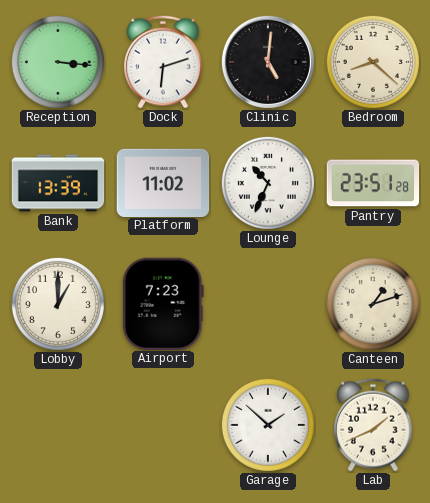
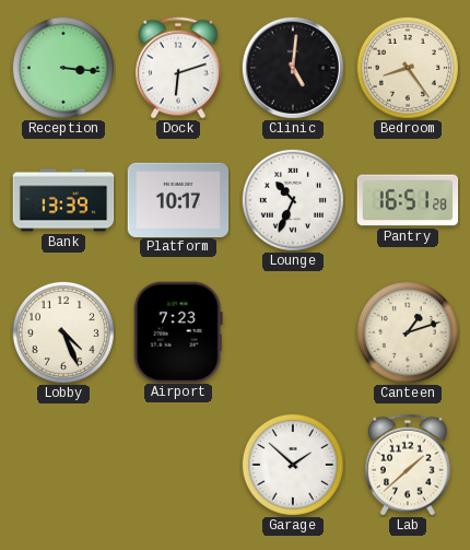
Bedroom: 8:22 -> 8:24 (408, 68)
Platform: 11:02 -> 10:17 (178, 199)
Pantry: 23:51 -> 16:51 (408, 200)
Lobby: 1:00 -> 4:26 (63, 332)
Lab: 1:41 -> 1:38 (408, 465)
